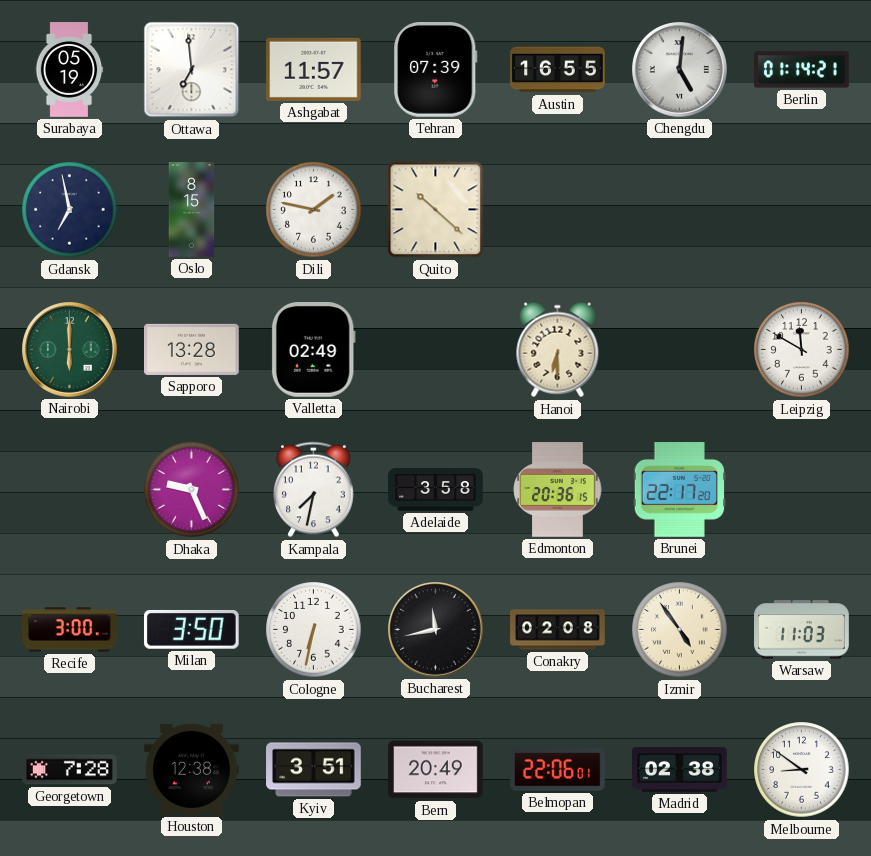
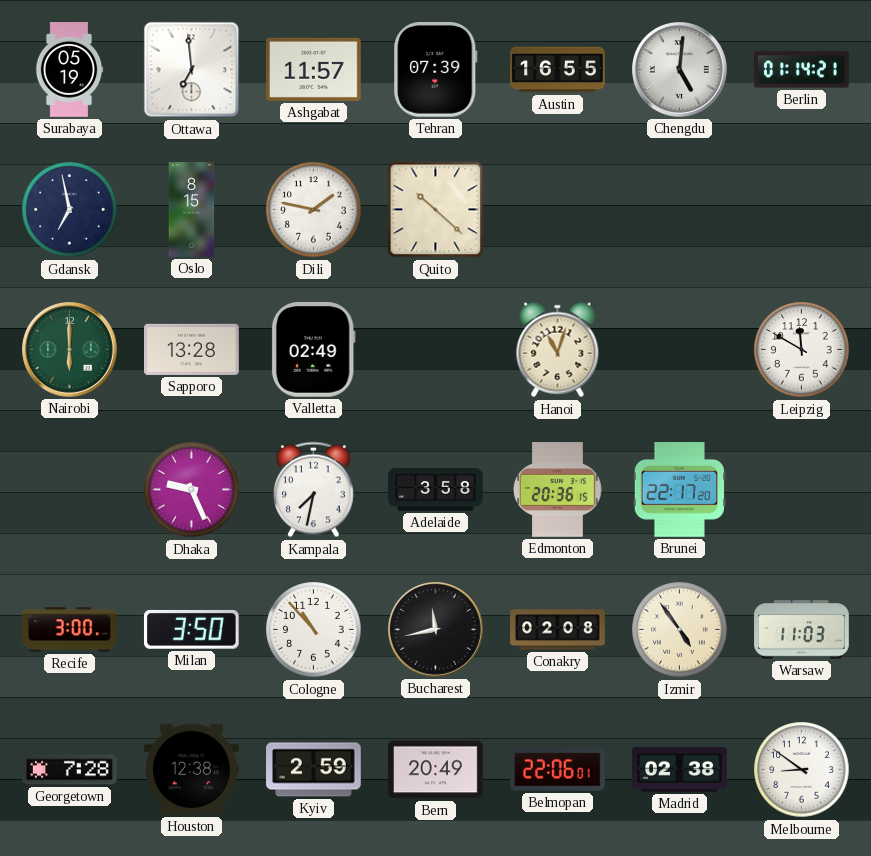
Hanoi: 6:30 -> 11:03 (558, 350)
Cologne: 6:32 -> 10:53 (314, 630)
Kyiv: 3:51 -> 2:59 (314, 770)
